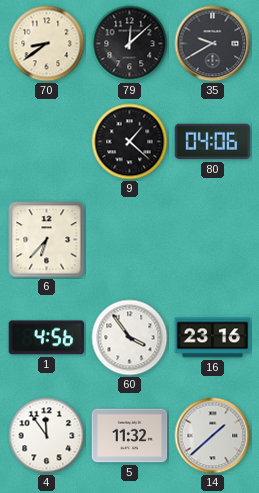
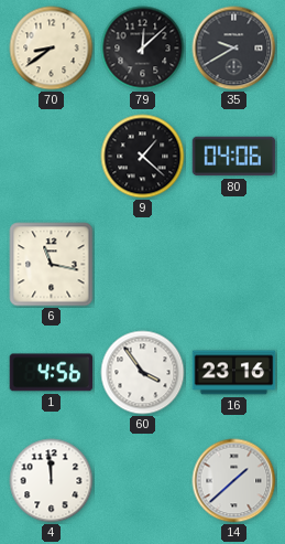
6: 6:37 -> 11:17 (52, 265)
4: 11:54 -> 11:59 (52, 481)
5: 11:32 -> none (130, 436)
